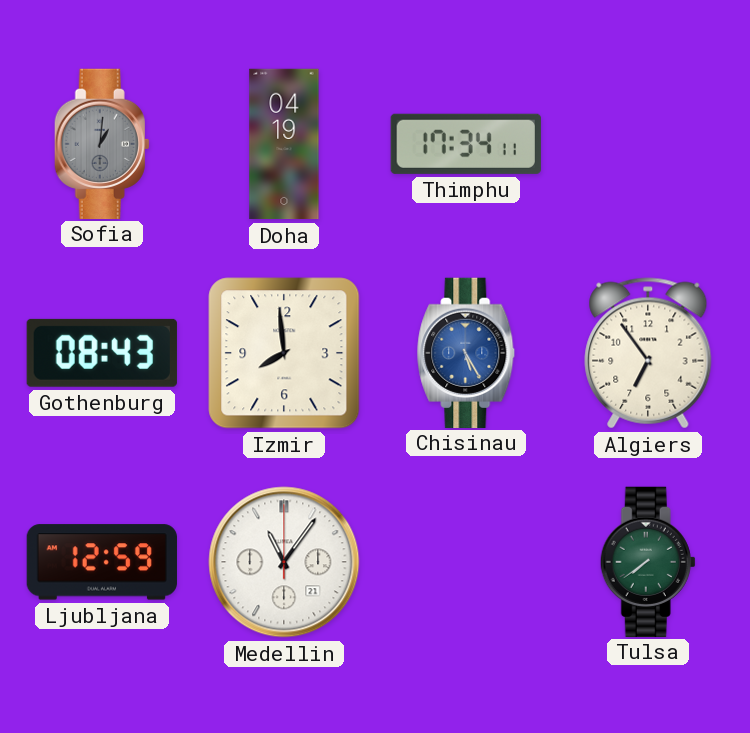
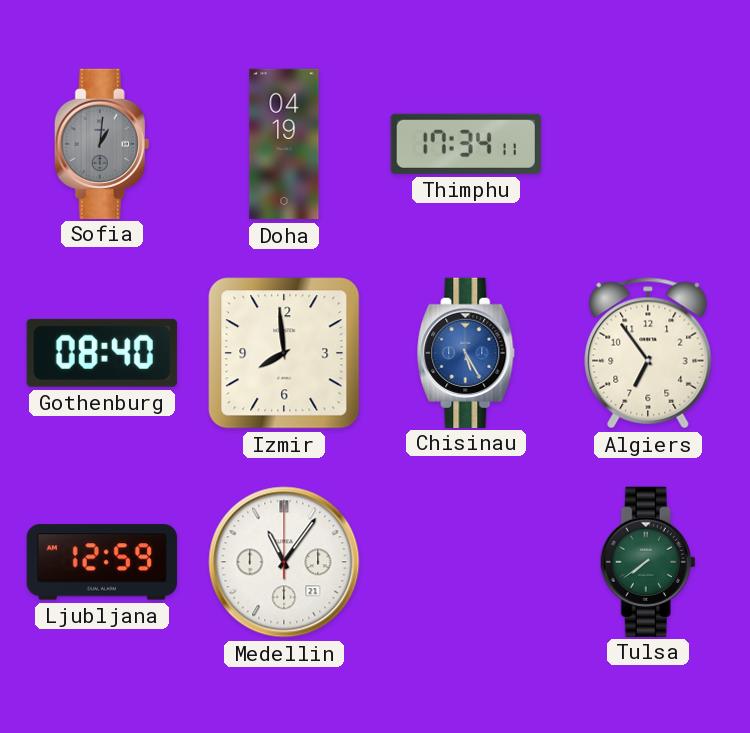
Gothenburg: 08:43 -> 08:40 (102, 353)
